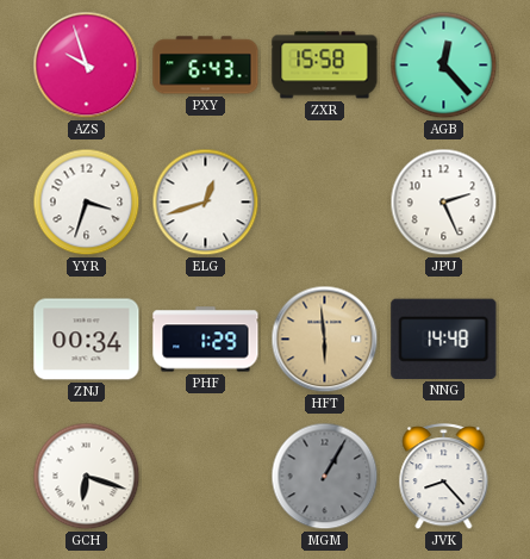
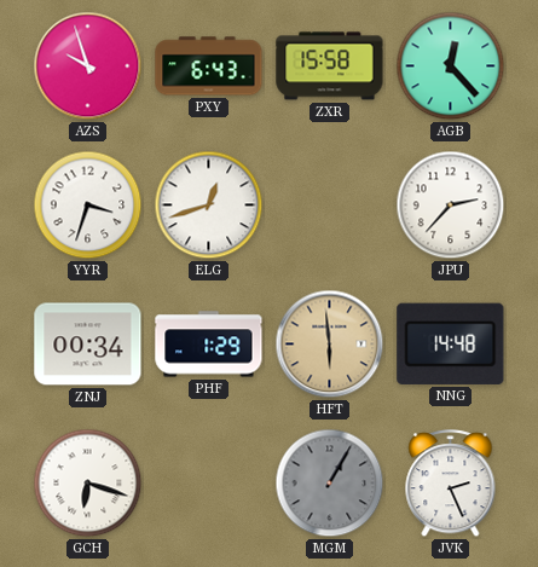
JPU: 2:26 -> 2:37 (451, 206)
JVK: 8:23 -> 2:26 (451, 484)
